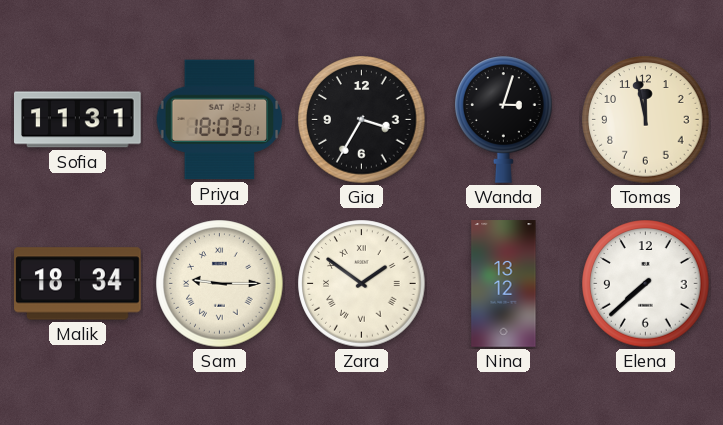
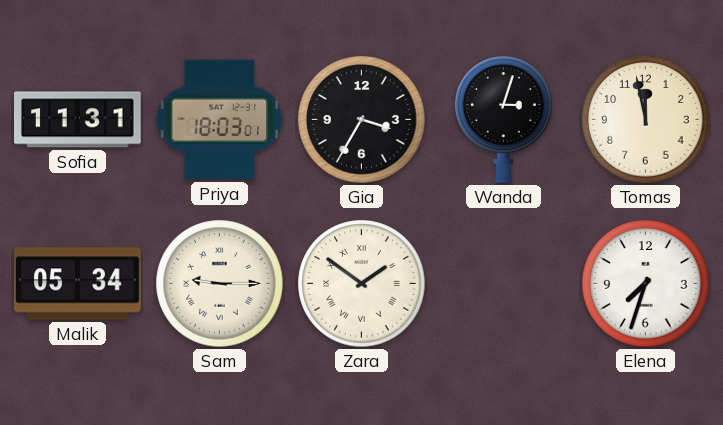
Malik: 18:34 -> 05:34 (78, 284)
Nina: 13:12 -> none (504, 284)
Elena: 7:38 -> 7:33 (646, 284)
